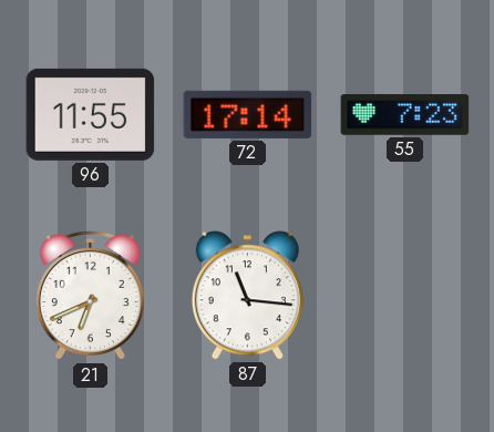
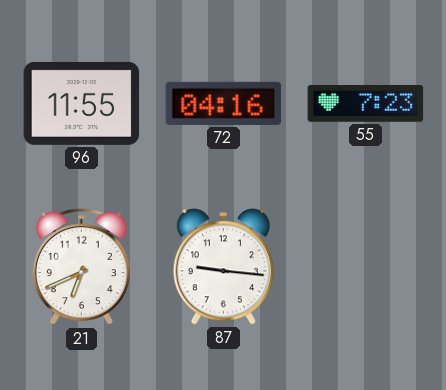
72: 17:14 -> 04:16 (224, 103)
87: 11:16 -> 9:16 (223, 267)
